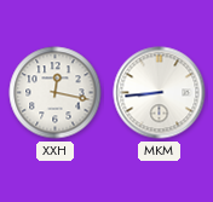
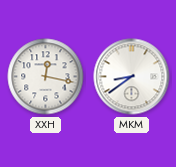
MKM: 8:44 -> 8:39 (132, 77)
